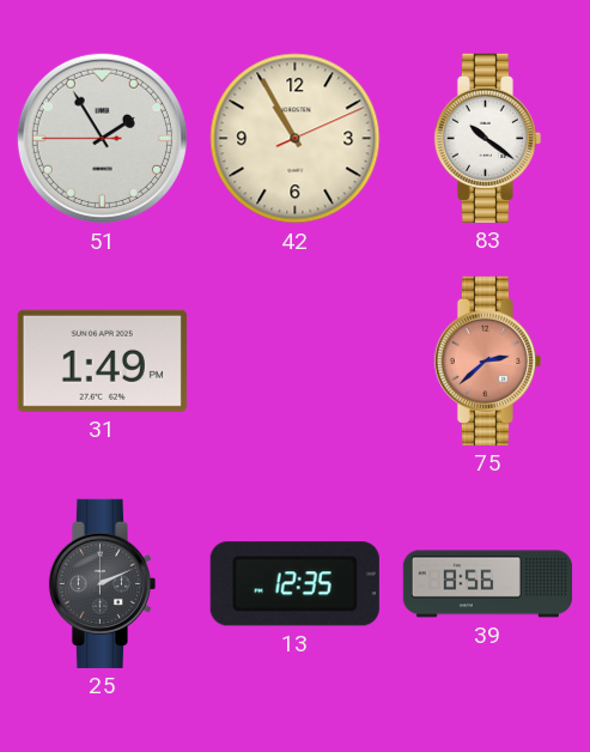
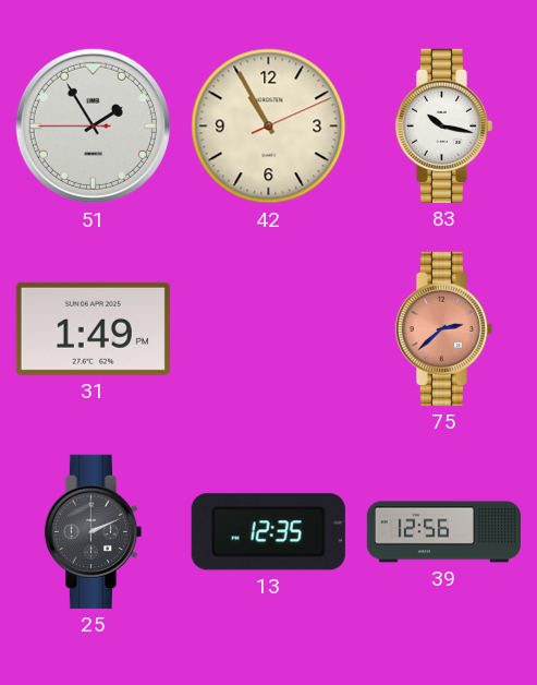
83: 10:21 -> 10:17 (443, 125)
39: 8:56 -> 12:56 (443, 532)
